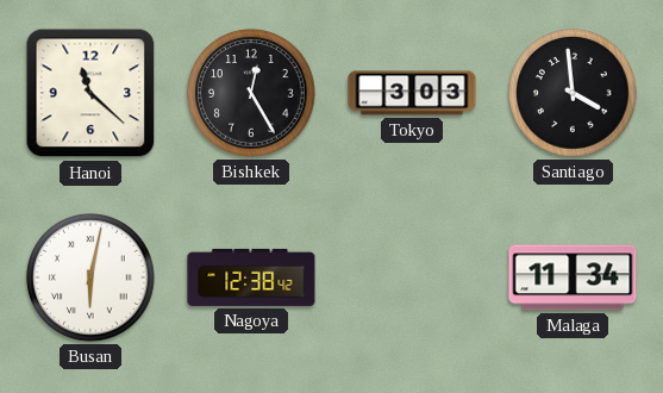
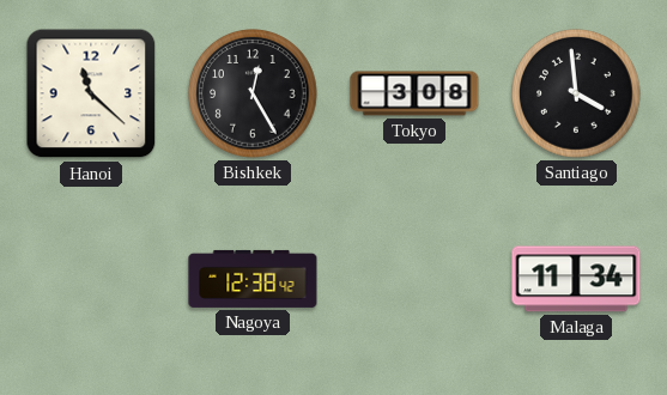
Tokyo: 3:03 -> 3:08 (414, 93)
Busan: 6:02 -> none (90, 277)
